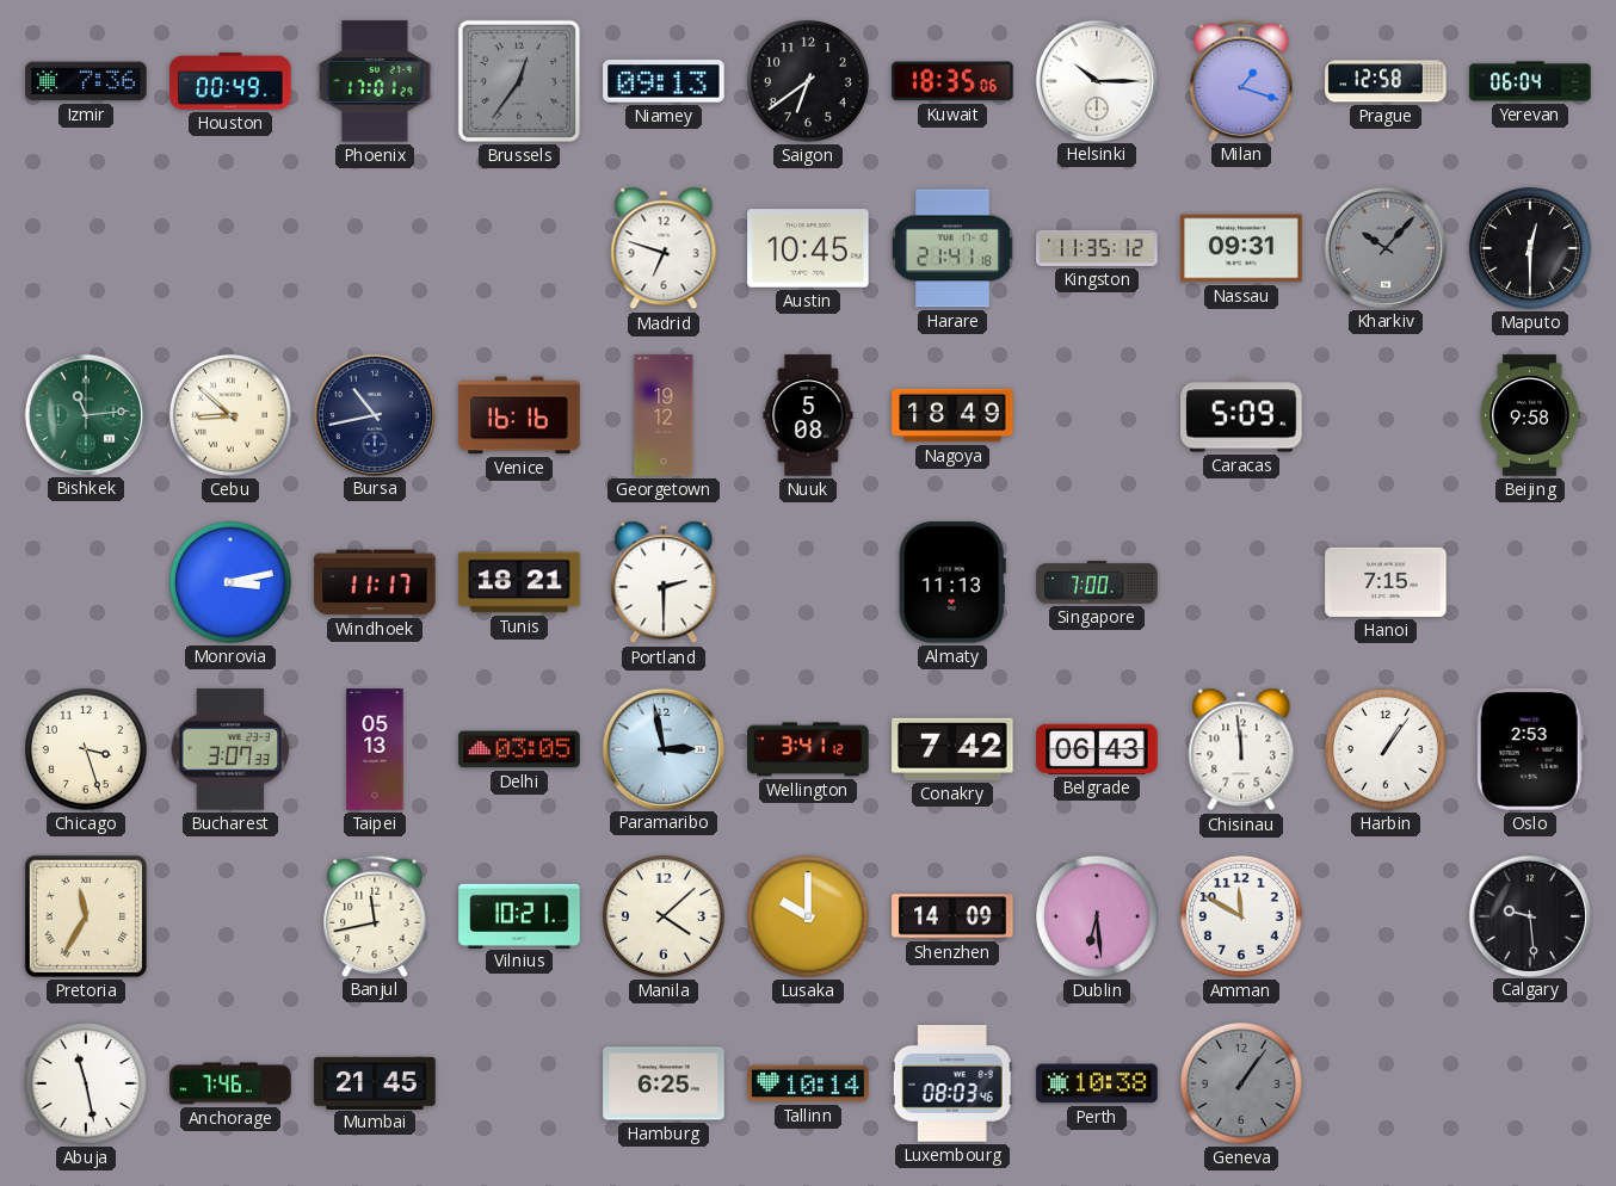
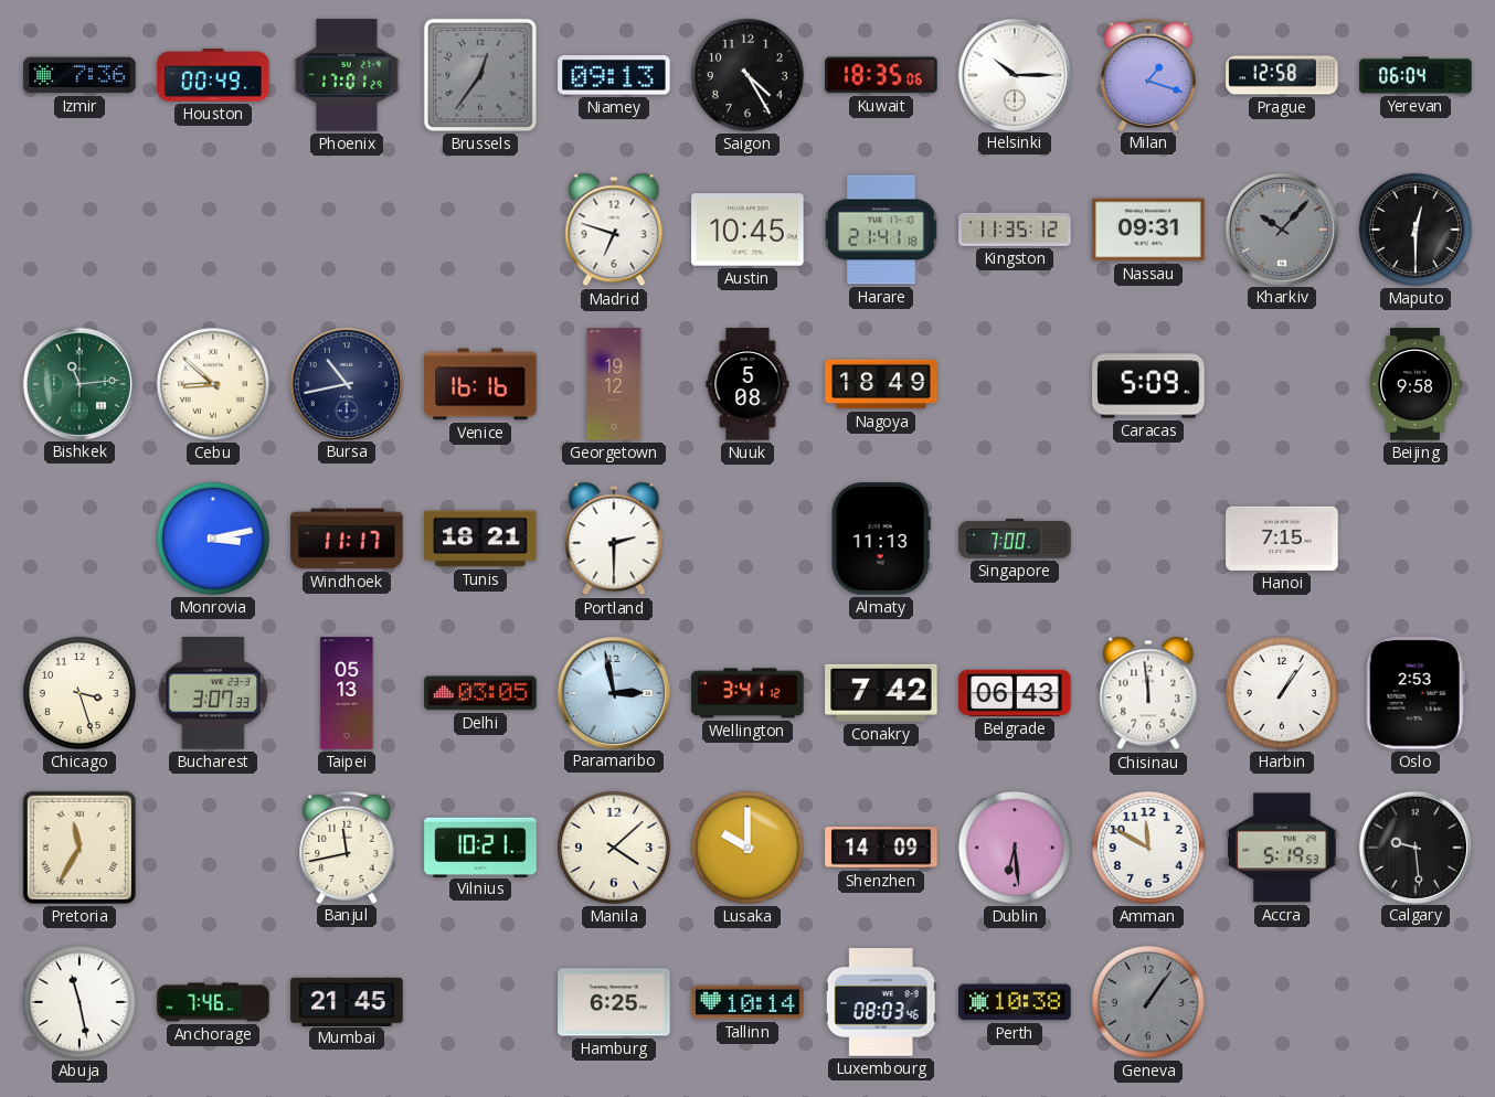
Saigon: 6:39 -> 4:25 (747, 75)
Accra: none -> 5:19 (1282, 848)
